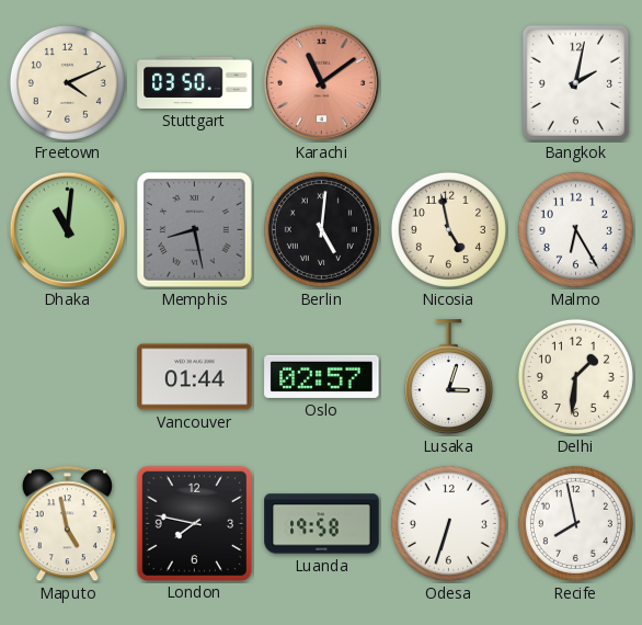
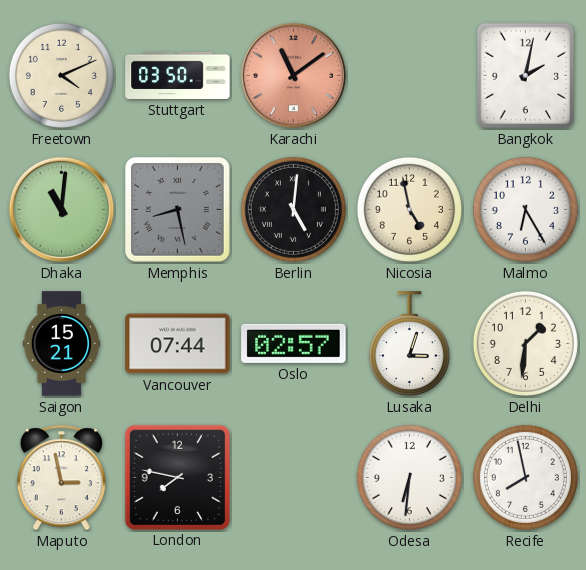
Saigon: none -> 15:21 (62, 344)
Vancouver: 01:44 -> 07:44 (178, 344)
Maputo: 4:58 -> 2:58 (61, 478)
Luanda: 19:58 -> none (322, 524)
Odesa: 6:33 -> 6:31 (409, 477)
